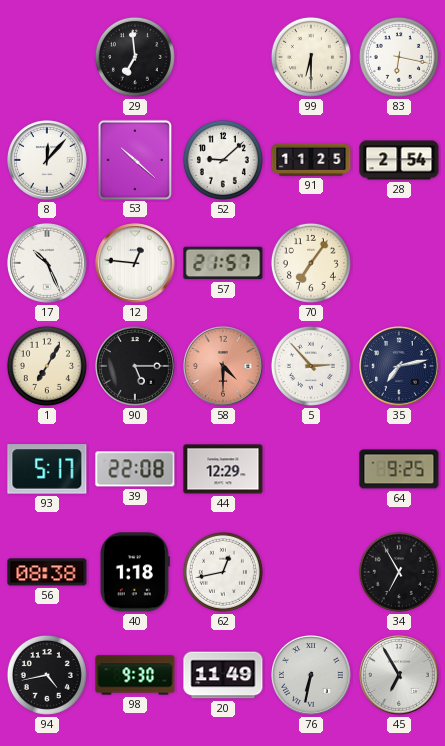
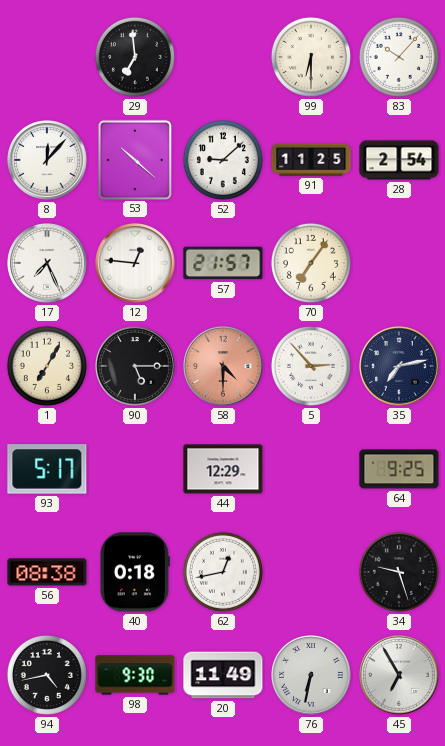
83: 6:17 -> 10:07 (399, 57)
17: 10:26 -> 7:26 (47, 263)
39: 22:08 -> none (135, 469)
40: 1:18 -> 0:18 (135, 572)
34: 6:55 -> 9:27 (399, 572)
